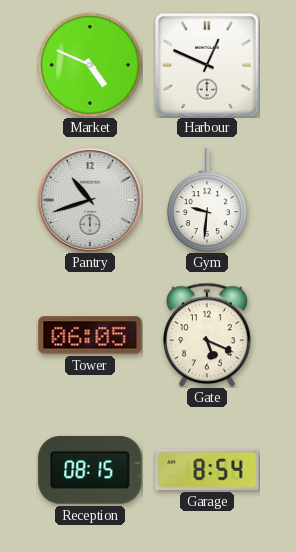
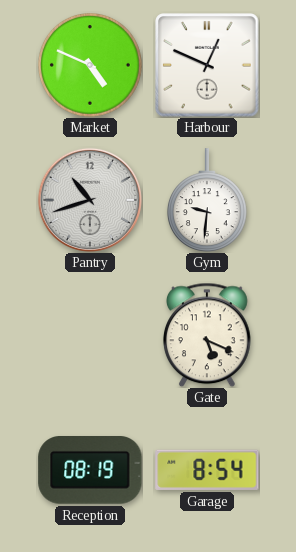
Tower: 06:05 -> none (90, 335)
Reception: 08:15 -> 08:19 (90, 471)
